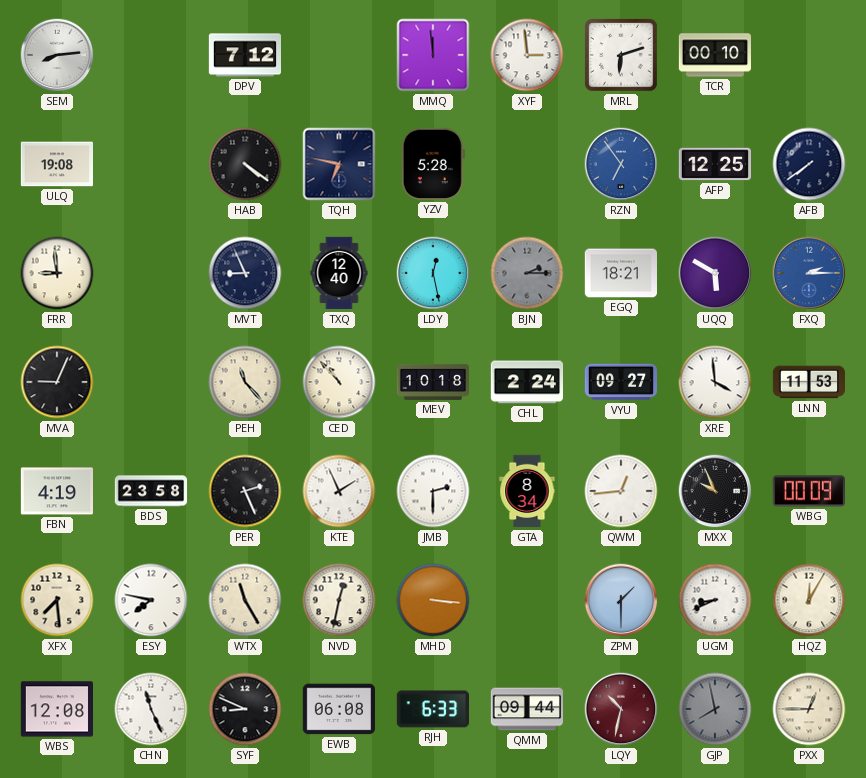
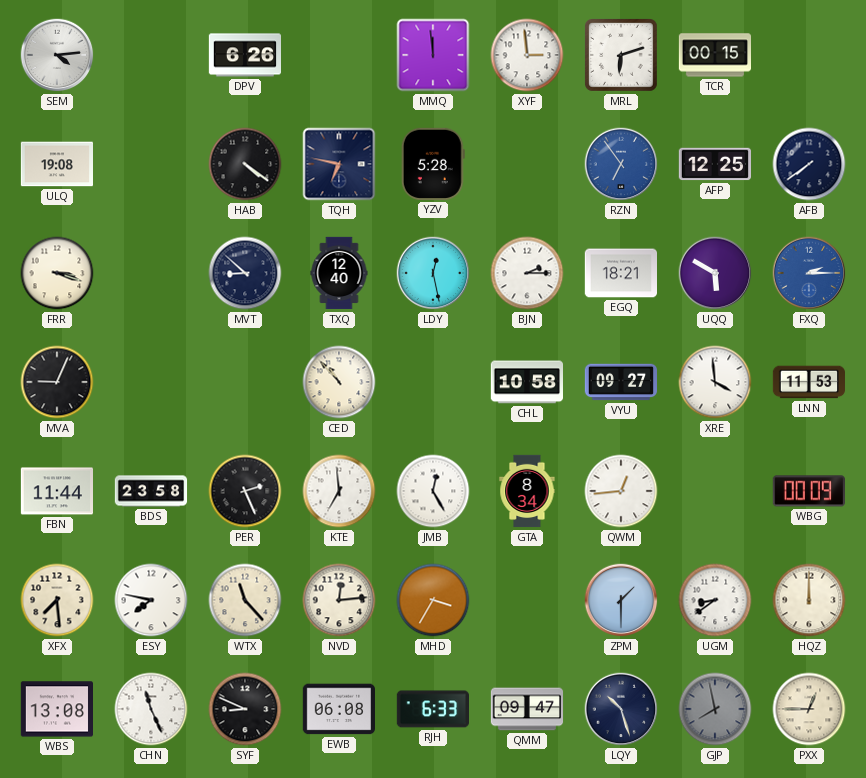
SEM: 8:14 -> 4:14 (57, 55)
DPV: 7:12 -> 6:26 (244, 55)
TCR: 00:10 -> 00:15 (714, 55)
FRR: 8:59 -> 3:18 (57, 273)
MVT: 8:56 -> 8:52 (245, 273)
BJN dial: grey -> white (527, 273)
PEH: 11:23 -> none (245, 382)
MEV: 10:18 -> none (433, 382)
CHL: 2:24 -> 10:58 (526, 382)
FBN: 4:19 -> 11:44 (56, 491)
KTE: 1:56 -> 6:59 (339, 491)
JMB: 2:30 -> 12:25 (433, 491)
MXX: 9:56 -> none (715, 491)
WTX: 11:25 -> 11:23 (245, 600)
NVD: 12:32 -> 12:14 (339, 600)
MHD: 3:16 -> 3:35 (433, 600)
UGM: 8:41 -> 8:39 (715, 600)
HQZ: 12:05 -> 12:00 (809, 600)
WBS: 12:08 -> 13:08 (56, 709)
QMM: 09:44 -> 09:47 (527, 709)
LQY: 10:32 -> 10:27 (621, 709)
LQY dial: burgundy -> navy (621, 709)
